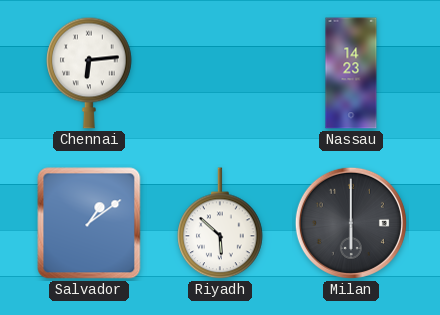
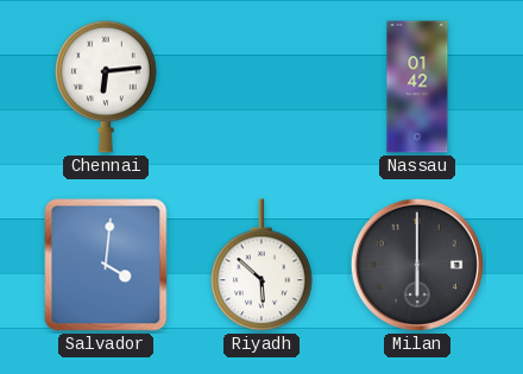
Nassau: 14:23 -> 01:42 (417, 87)
Salvador: 1:09 -> 4:01 (106, 265)
